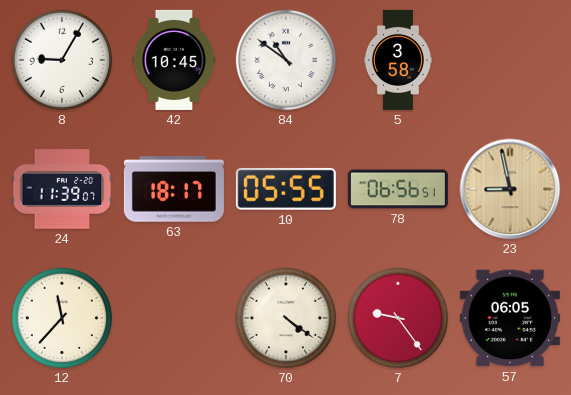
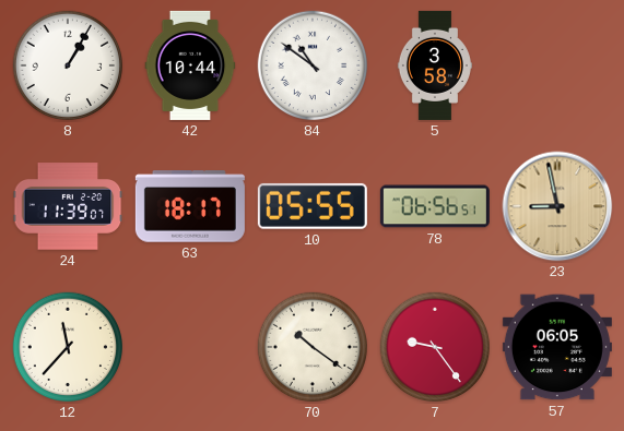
8: 9:05 -> 1:05 (68, 65)
42: 10:45 -> 10:44 (190, 65)
70: 4:21 -> 10:21 (313, 347)
